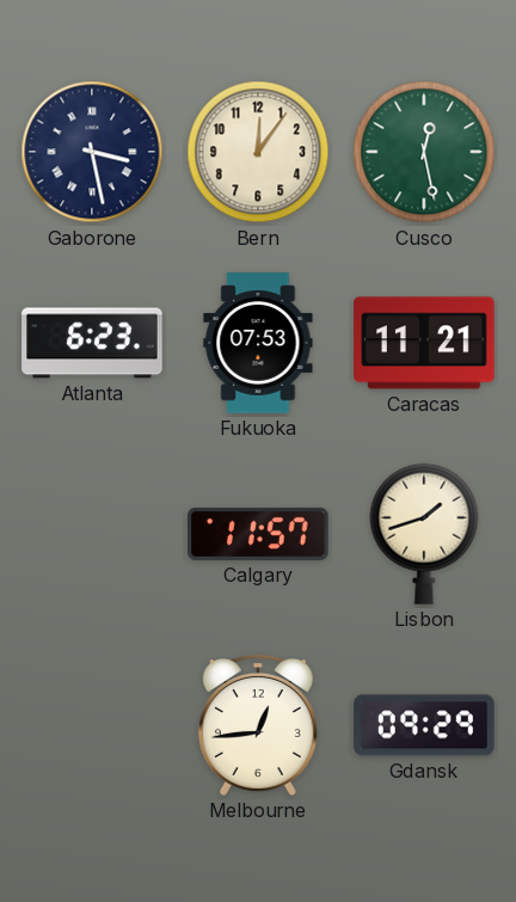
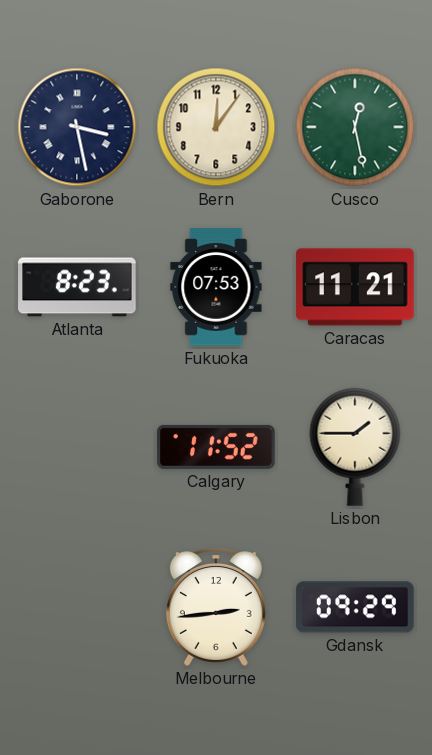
Atlanta: 6:23 -> 8:23 (77, 287)
Calgary: 11:57 -> 11:52 (216, 447)
Lisbon: 1:42 -> 1:45 (355, 447)
Melbourne: 12:44 -> 2:44 (216, 608)
